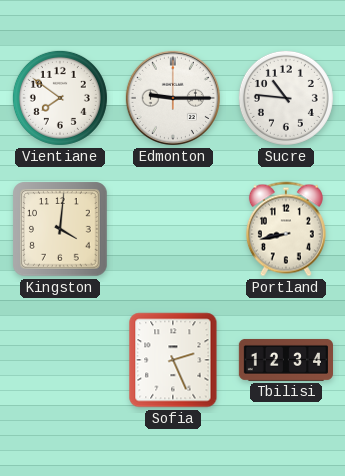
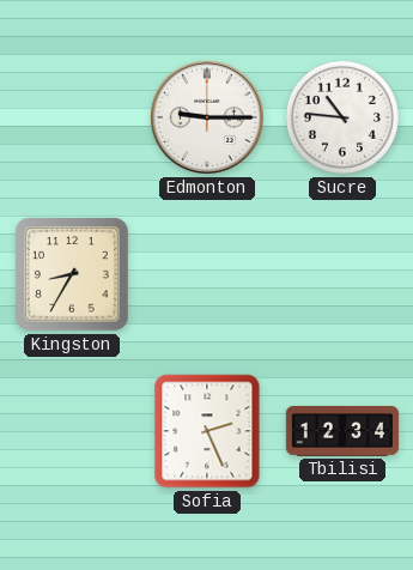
Vientiane: 7:51 -> none (60, 98)
Kingston: 4:01 -> 8:35 (72, 274)
Portland: 8:43 -> none (286, 229)
